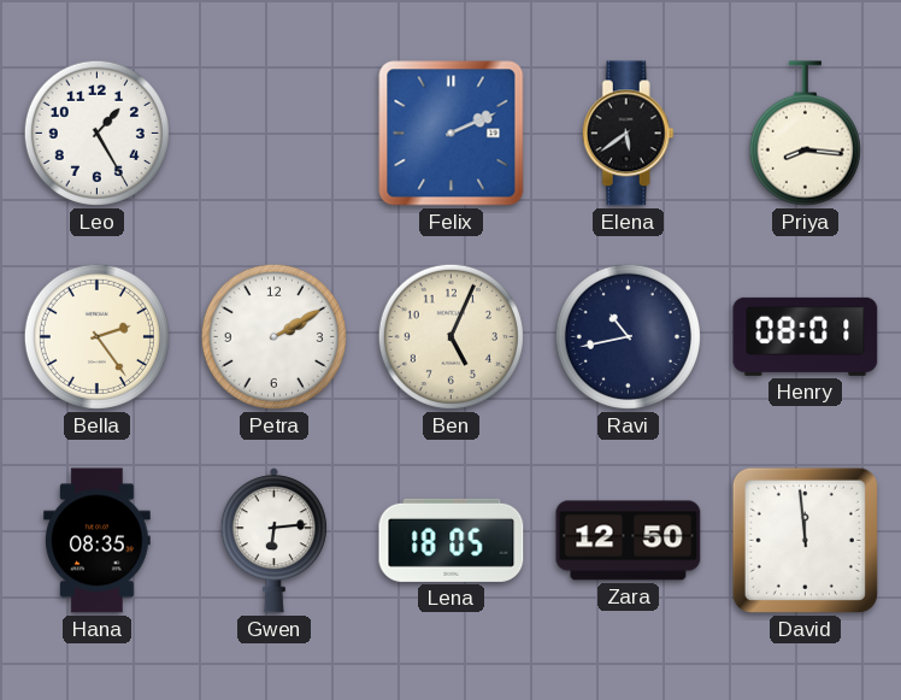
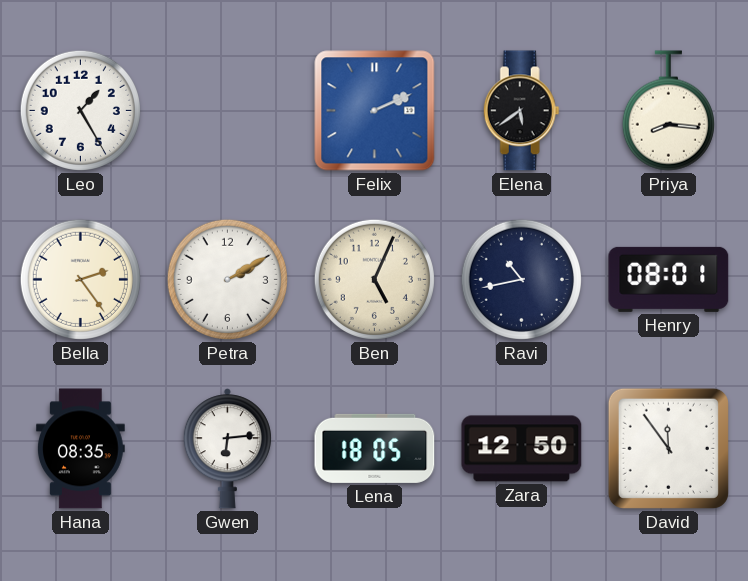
David: 11:59 -> 11:54 (668, 448)
